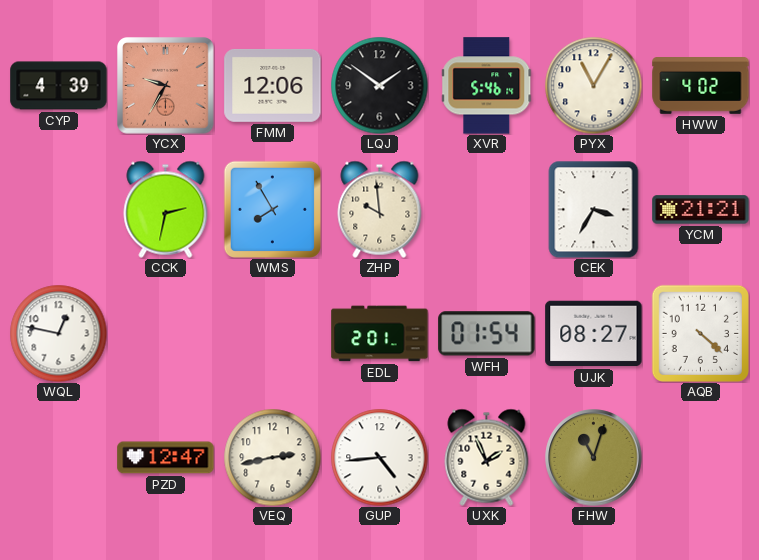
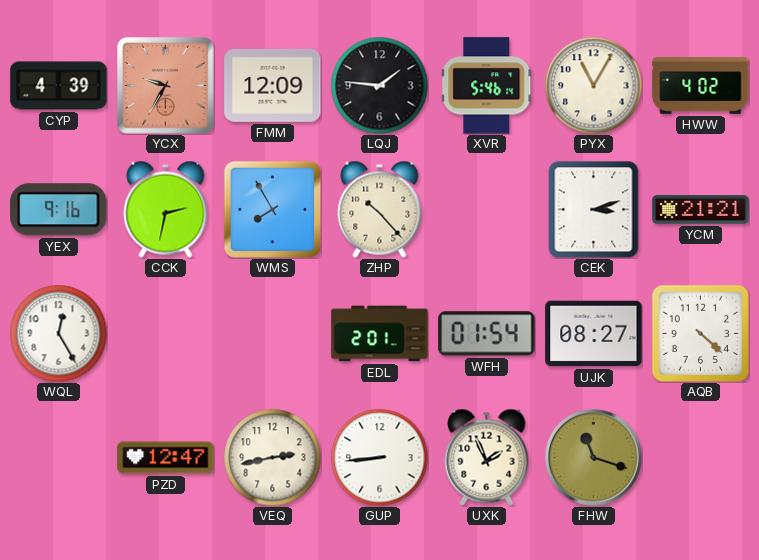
FMM: 12:06 -> 12:09 (273, 85)
LQJ: 1:51 -> 1:46 (379, 85)
YEX: none -> 9:16 (59, 210)
ZHP: 9:59 -> 10:23 (380, 209)
CEK: 3:35 -> 3:12 (594, 209)
WQL: 12:47 -> 12:25 (58, 333)
GUP: 4:44 -> 8:44 (379, 457)
FHW: 11:03 -> 11:18 (594, 458)
